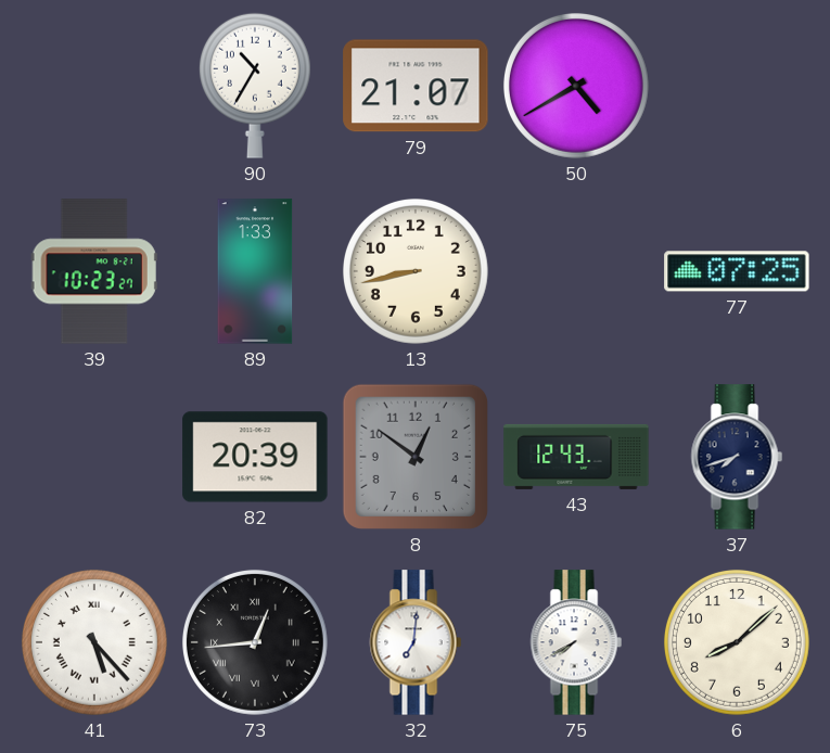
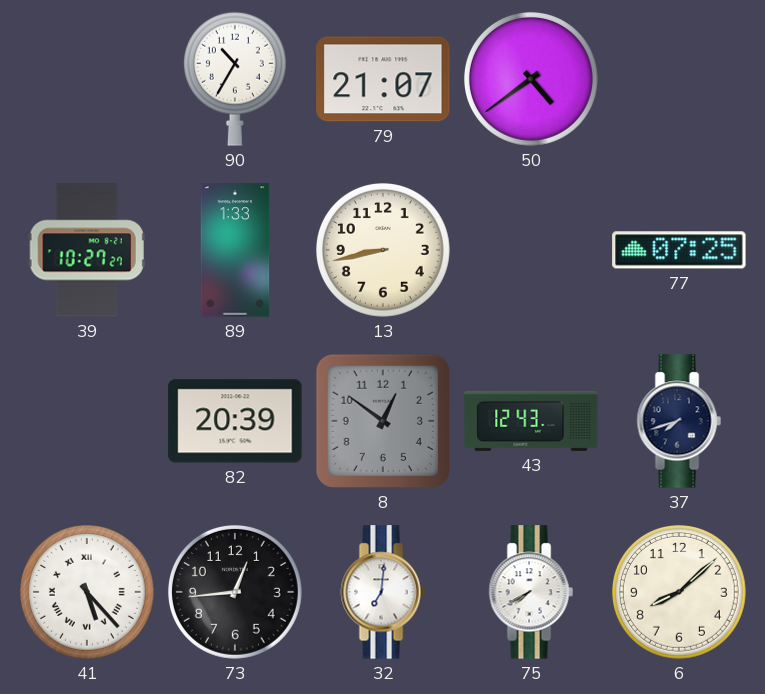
50: 4:40 -> 4:39 (531, 79)
39: 10:23 -> 10:27 (87, 250)
73 numerals: Roman -> Arabic (235, 592)
